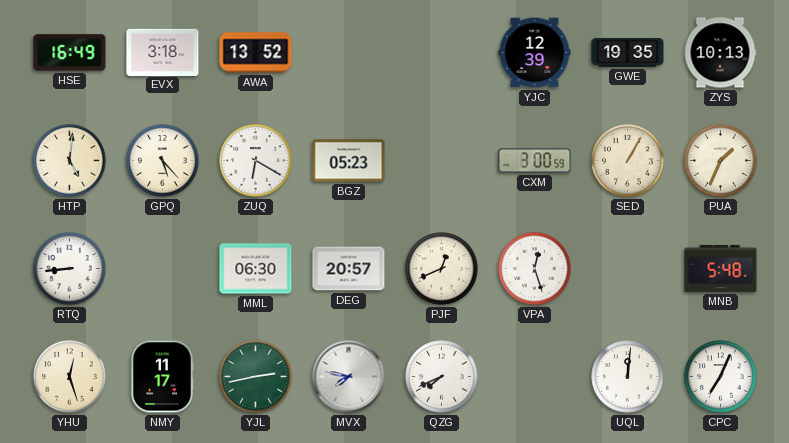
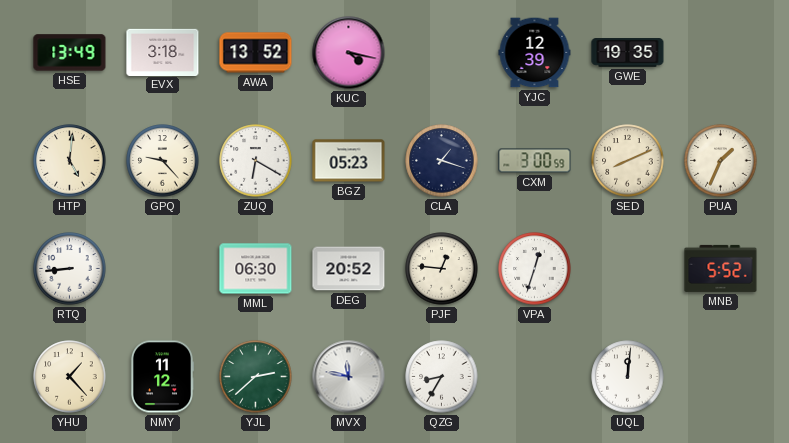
HSE: 16:49 -> 13:49 (70, 53)
KUC: none -> 4:17 (349, 53)
ZYS: 10:13 -> none (720, 53)
GPQ: 5:23 -> 9:23 (163, 161)
CLA: none -> 1:18 (442, 161)
SED: 1:05 -> 8:11 (628, 161)
DEG: 20:57 -> 20:52 (349, 269)
PJF: 12:41 -> 12:46 (442, 269)
VPA: 12:27 -> 12:33 (535, 269)
MNB: 5:48 -> 5:52 (721, 268)
YHU: 12:27 -> 1:23 (70, 377)
NMY: 11:17 -> 11:12 (162, 377)
YJL: 2:43 -> 2:38 (256, 377)
MVX: 7:47 -> 11:47 (349, 377)
QZG: 7:41 -> 8:35 (442, 377)
CPC: 7:04 -> none (721, 377)
